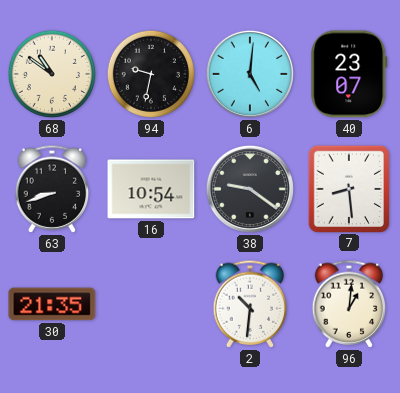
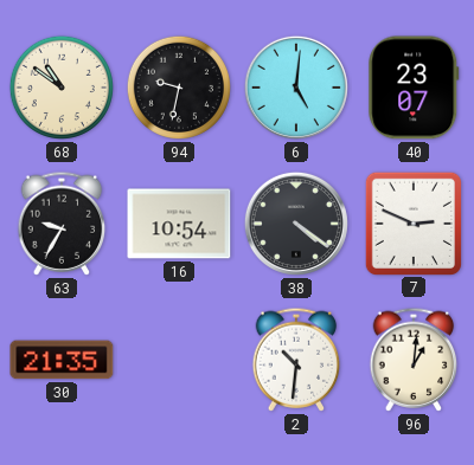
63: 8:42 -> 9:35 (62, 224)
38: 9:21 -> 4:21 (296, 224)
7: 8:29 -> 2:49 (412, 222)
